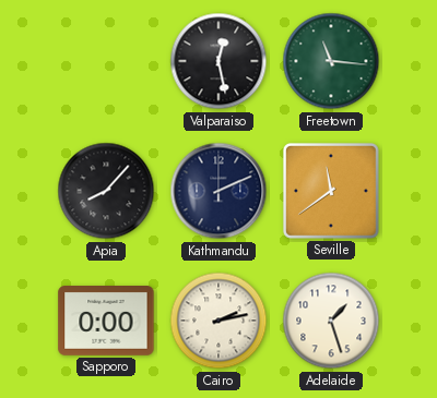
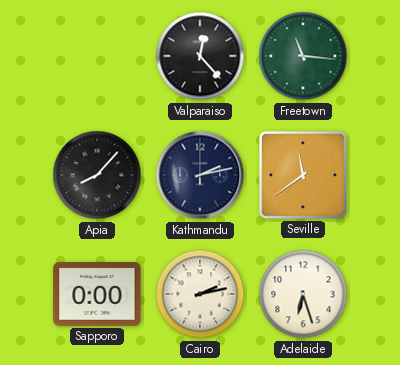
Valparaiso: 12:28 -> 12:23 (200, 56)
Kathmandu: 2:11 -> 2:13 (200, 175)
Adelaide: 1:27 -> 6:27 (303, 294)
